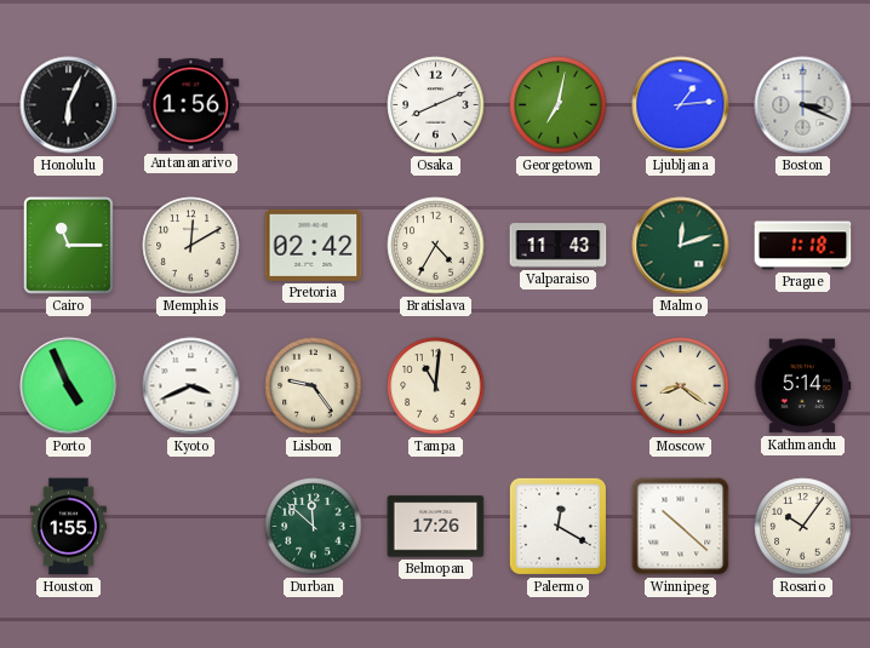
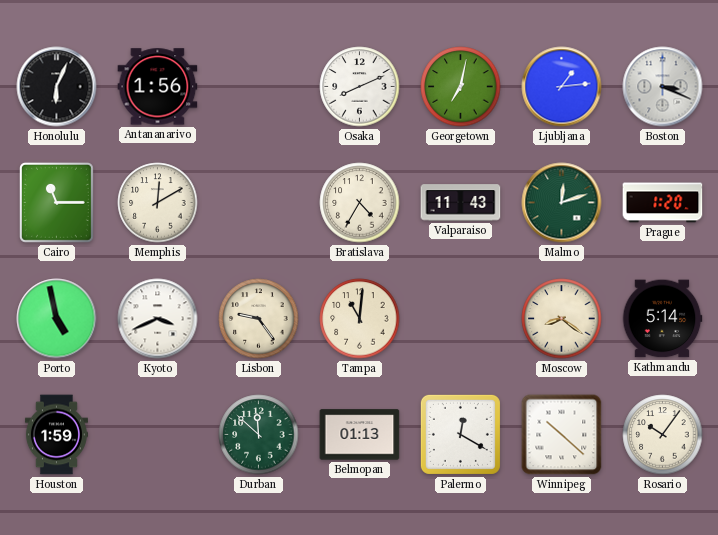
Pretoria: 02:42 -> none (314, 245)
Prague: 1:18 -> 1:20 (663, 203)
Porto: 4:56 -> 4:58 (57, 319)
Houston: 1:55 -> 1:59 (56, 435)
Belmopan: 17:26 -> 01:13 (360, 435)
